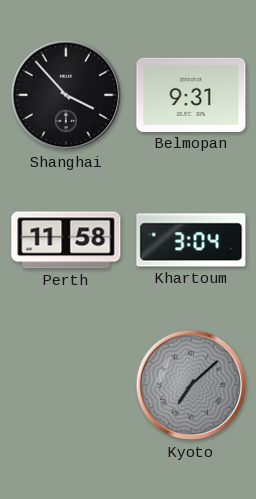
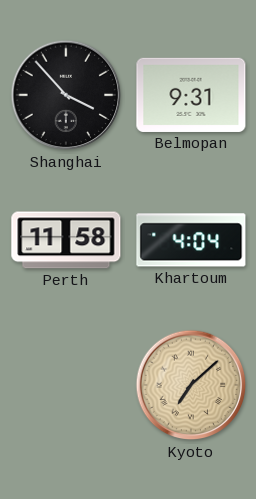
Khartoum: 3:04 -> 4:04 (191, 240)
Kyoto dial: grey -> champagne (191, 385)
